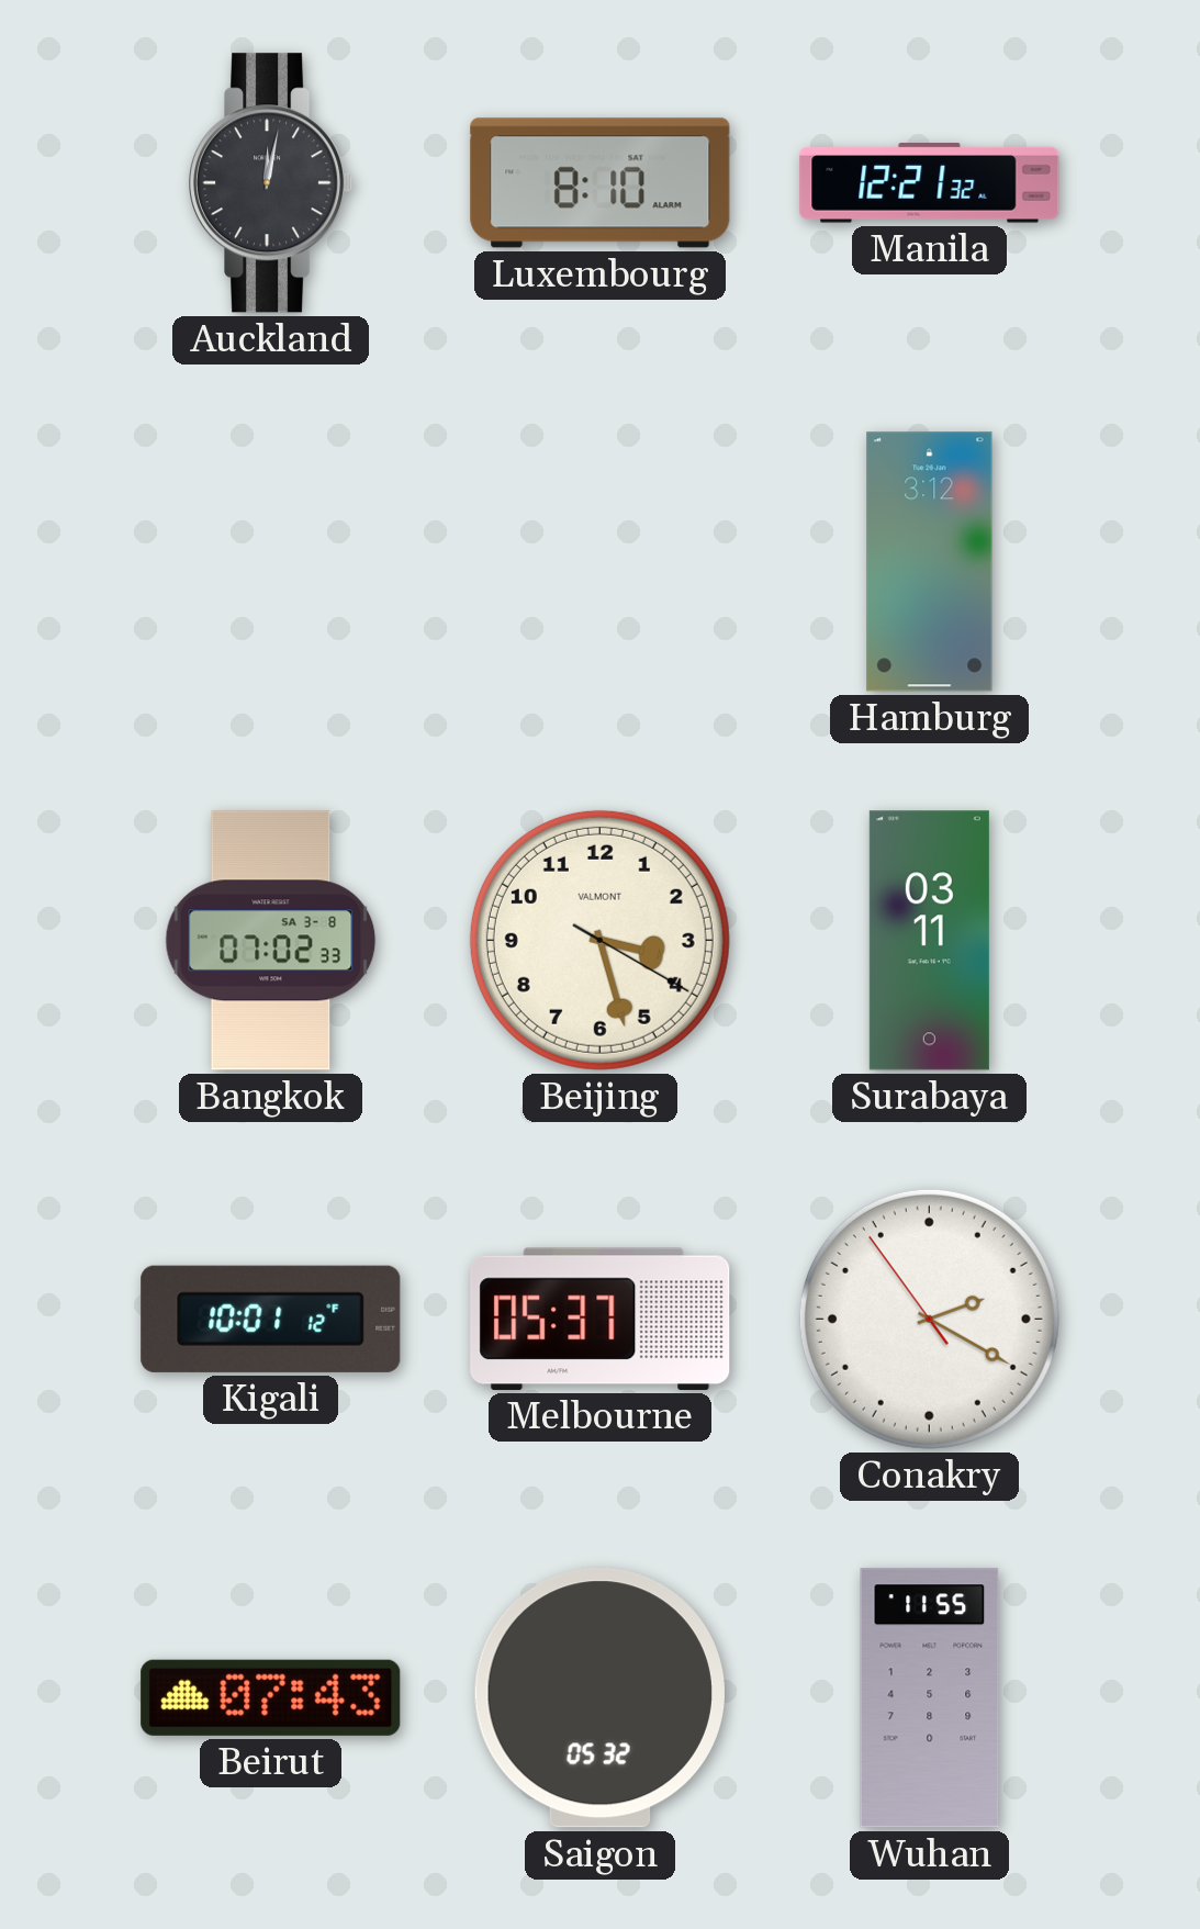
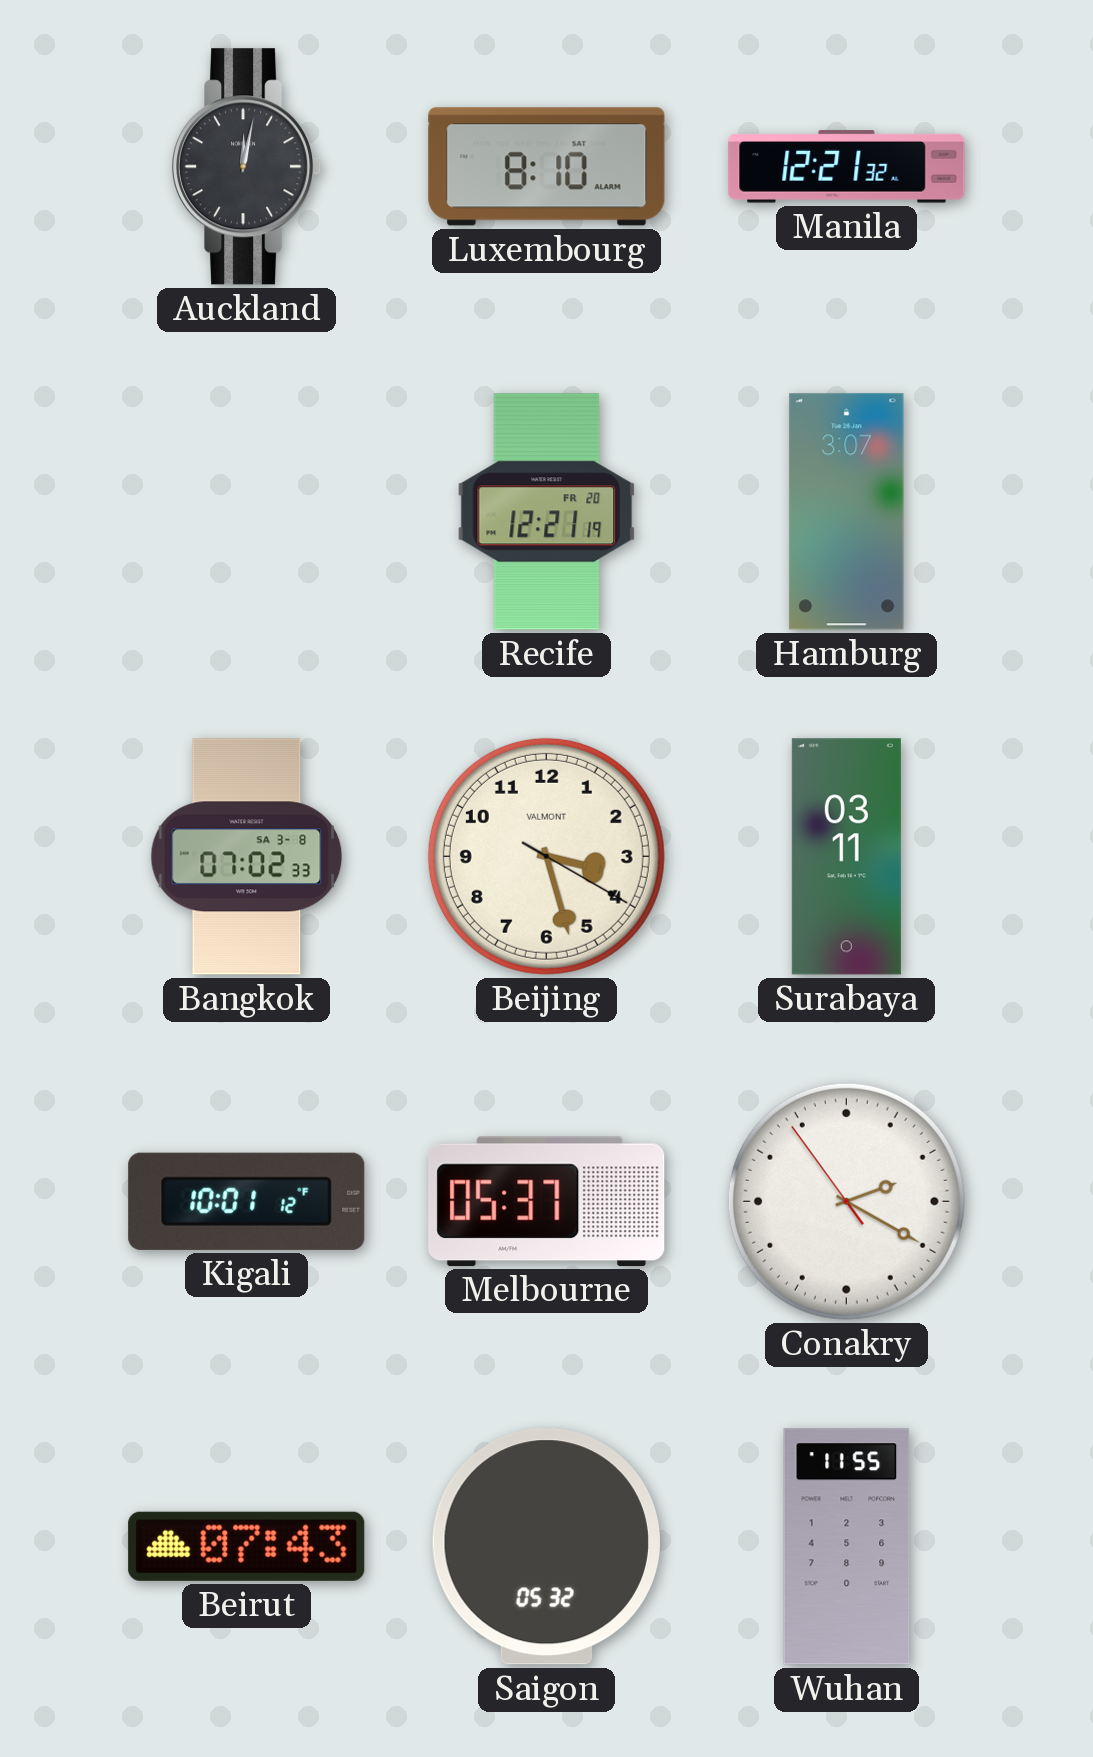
Recife: none -> 12:21 (547, 512)
Hamburg: 3:12 -> 3:07 (847, 512)
